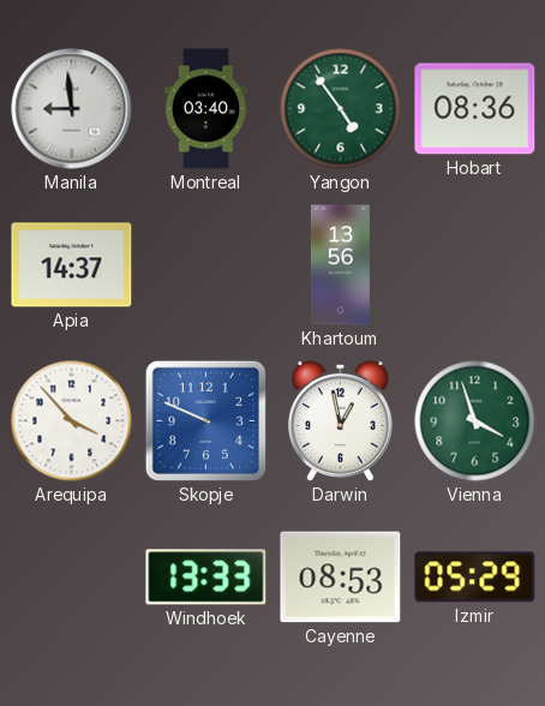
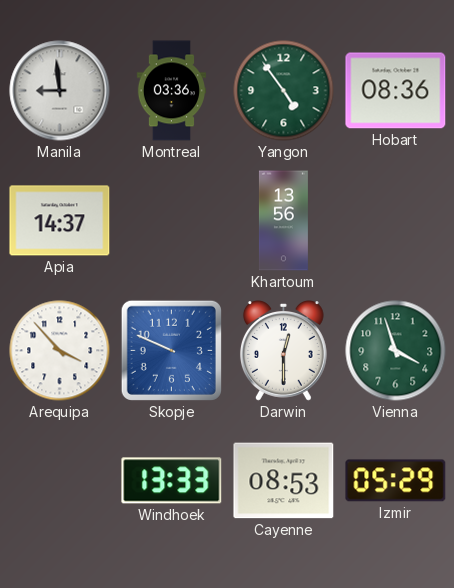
Montreal: 03:40 -> 03:36 (171, 91)
Darwin: 12:58 -> 12:30 (283, 351)
